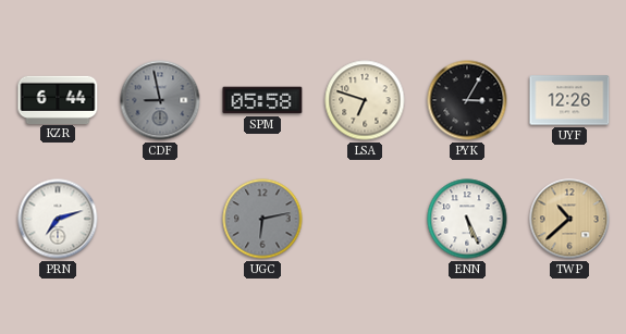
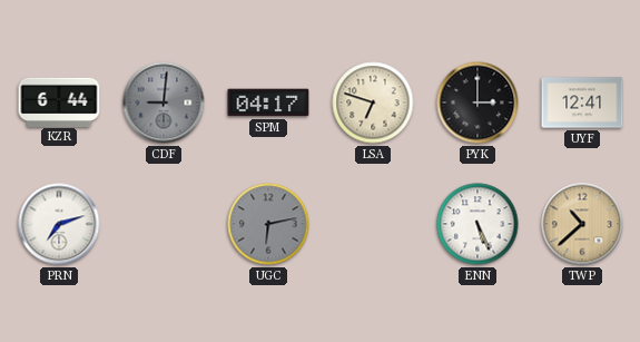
CDF: 8:58 -> 9:01 (164, 102)
SPM: 05:58 -> 04:17 (268, 102)
PYK: 3:05 -> 3:00 (477, 102)
UYF: 12:26 -> 12:41 (582, 102)
